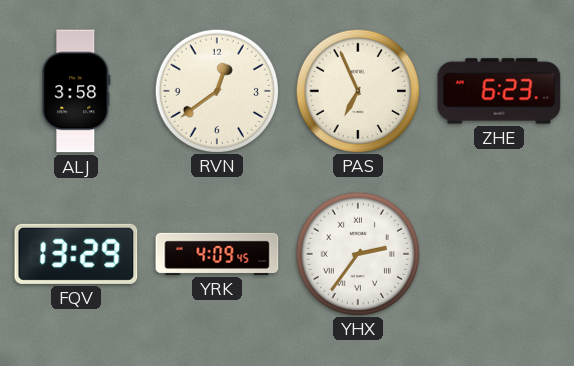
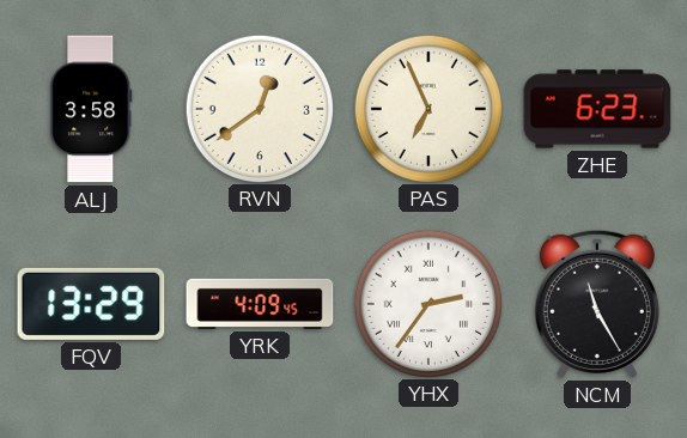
NCM: none -> 11:25 (597, 304)
